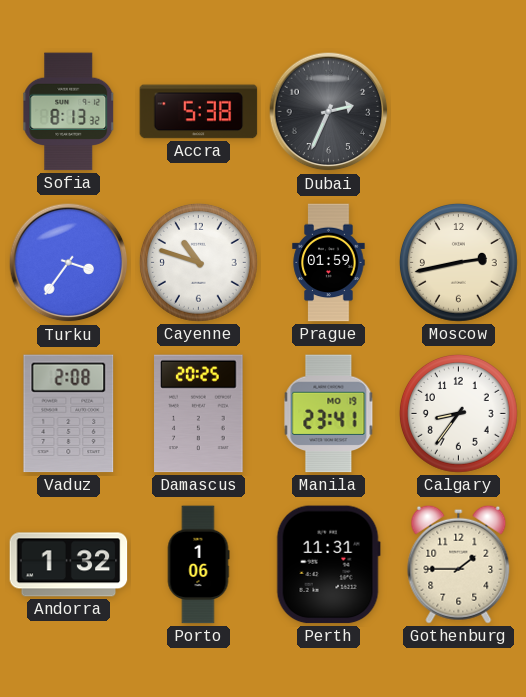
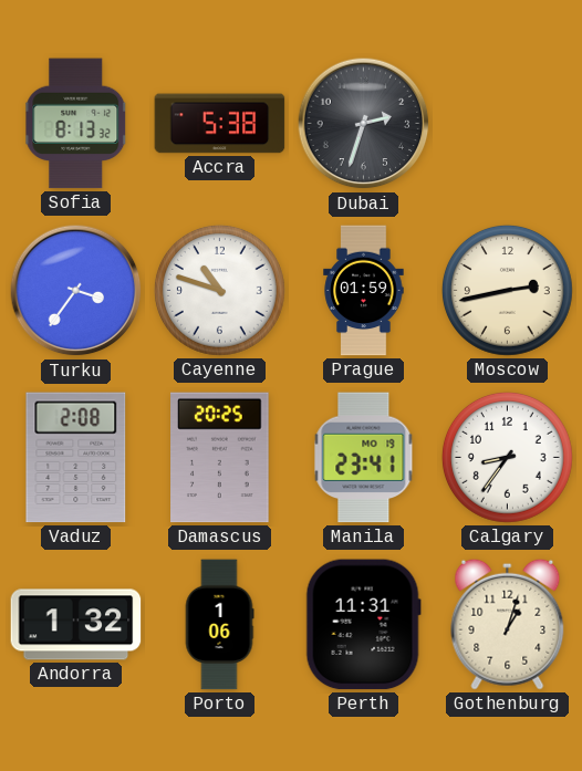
Dubai: 2:34 -> 2:33 (364, 124)
Gothenburg: 1:45 -> 1:03 (508, 624)
